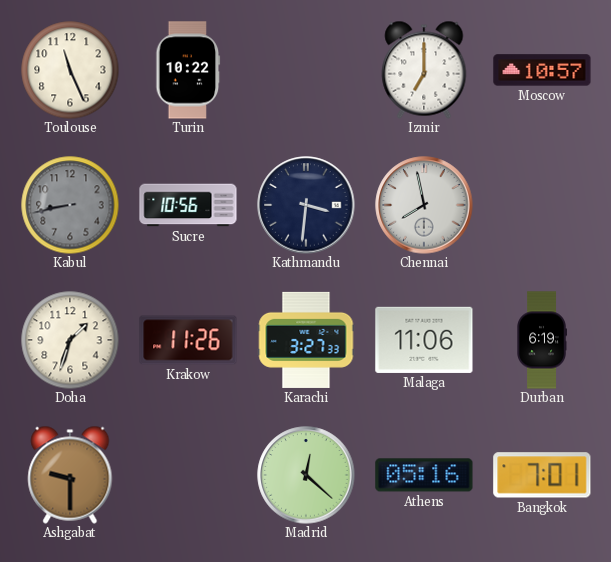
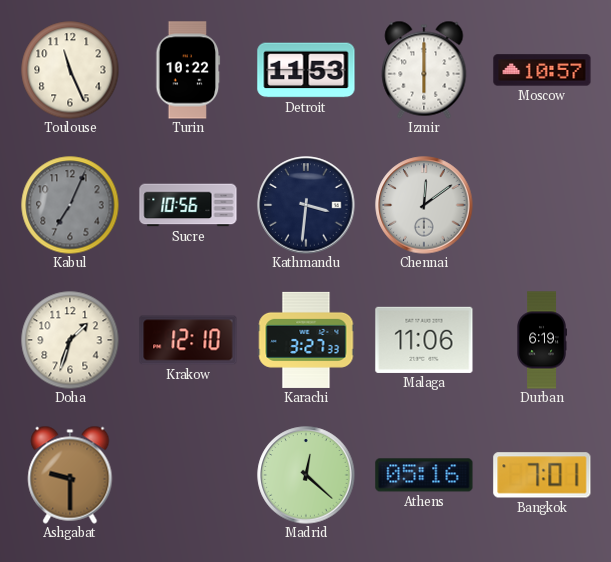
Detroit: none -> 11:53 (306, 70)
Izmir: 7:00 -> 6:00 (424, 70)
Kabul: 8:43 -> 7:04 (70, 205)
Chennai: 7:58 -> 12:09 (424, 205)
Krakow: 11:26 -> 12:10 (188, 340)
